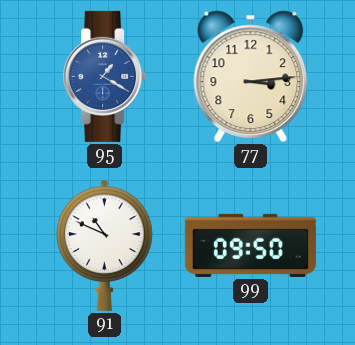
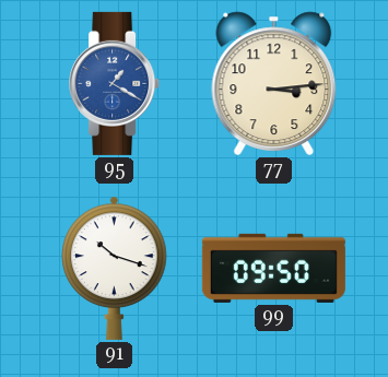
91: 10:49 -> 10:18 (115, 268)
